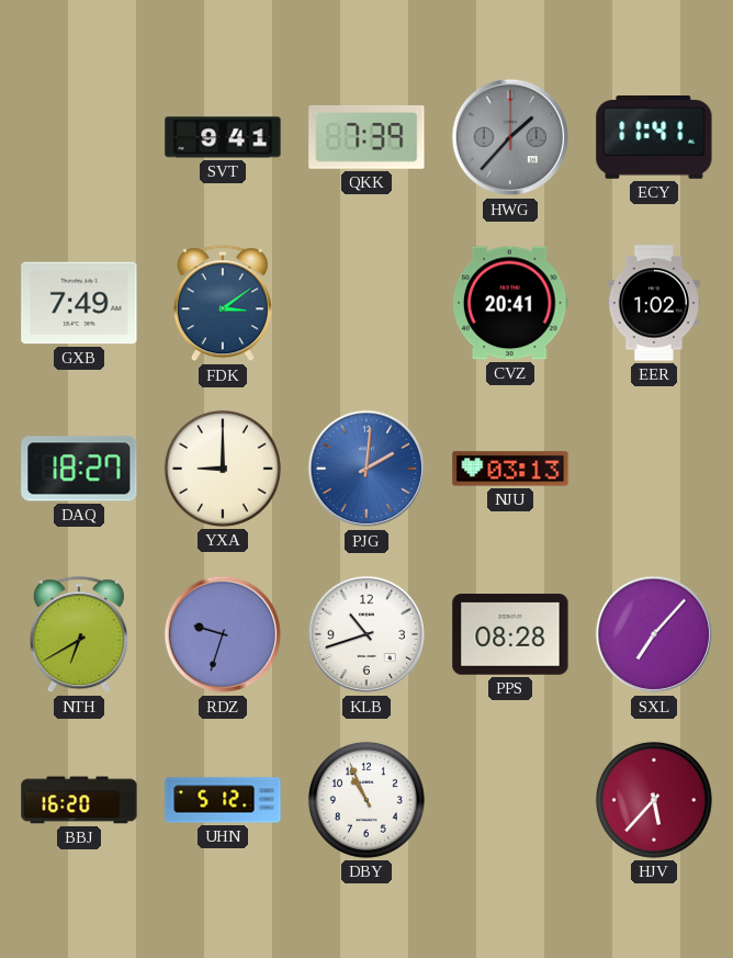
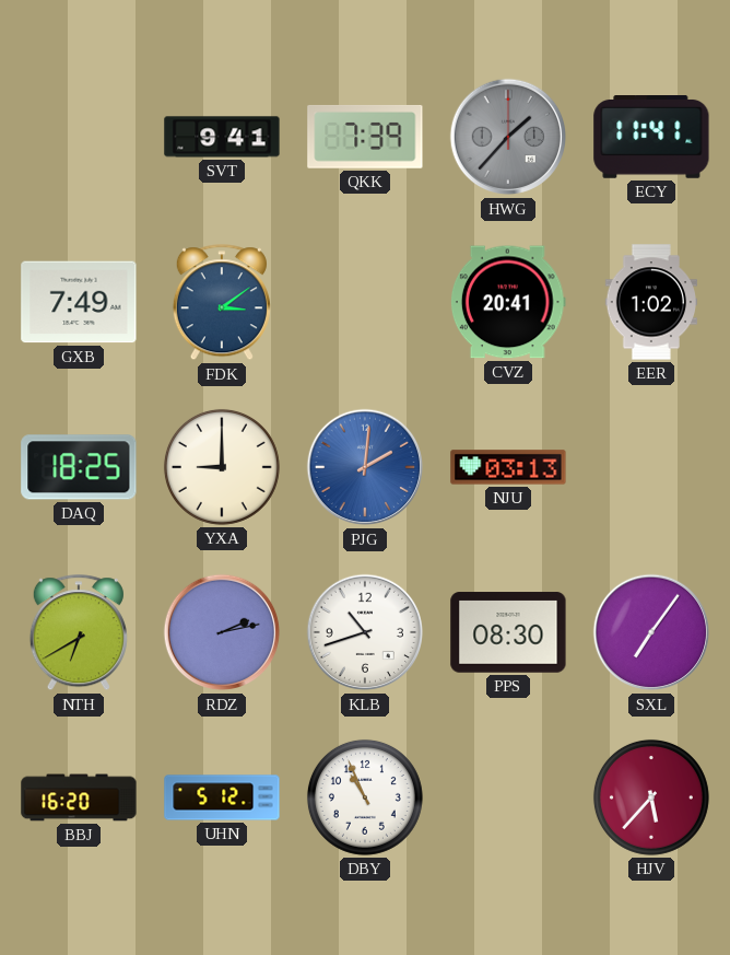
DAQ: 18:27 -> 18:25 (79, 467)
RDZ: 9:33 -> 2:13 (222, 632)
PPS: 08:28 -> 08:30 (508, 632)
SXL: 7:07 -> 7:06 (651, 632)
